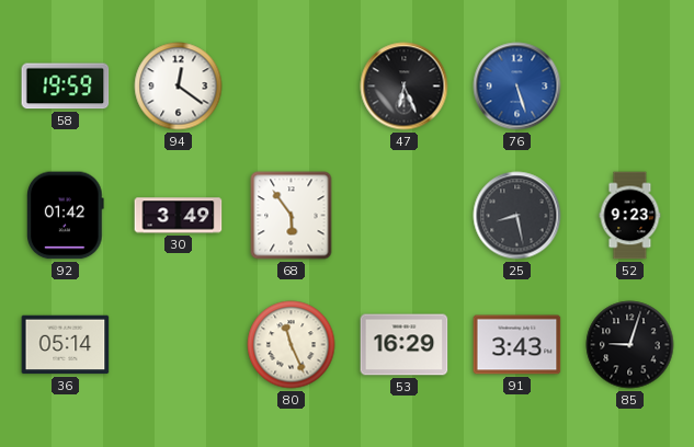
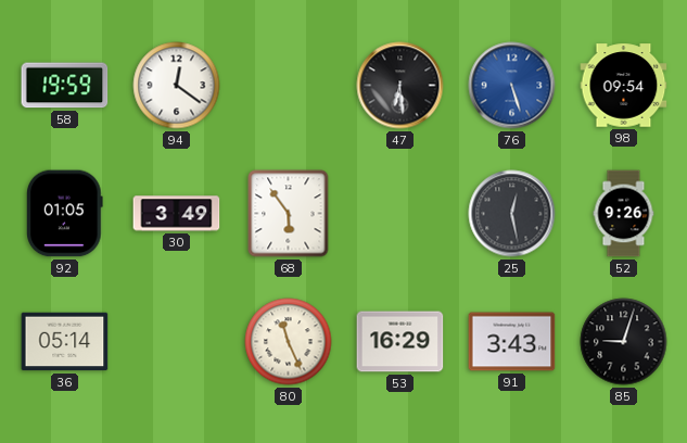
47: 6:26 -> 6:29 (400, 86)
98: none -> 09:54 (624, 86)
92: 01:42 -> 01:05 (65, 214)
25: 8:28 -> 12:28 (512, 214)
52: 9:23 -> 9:26 (624, 214)
